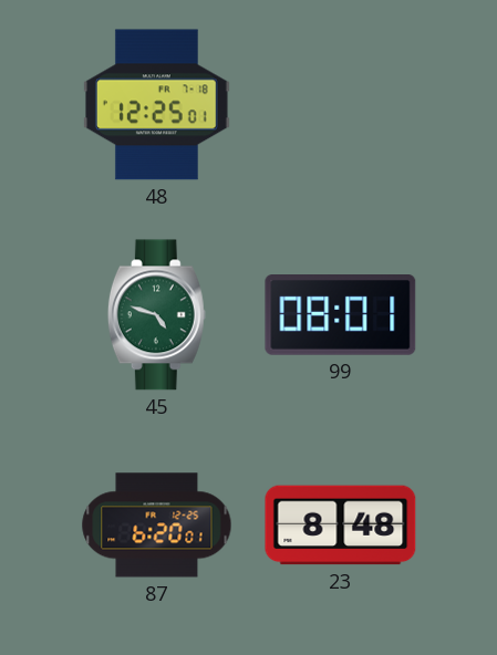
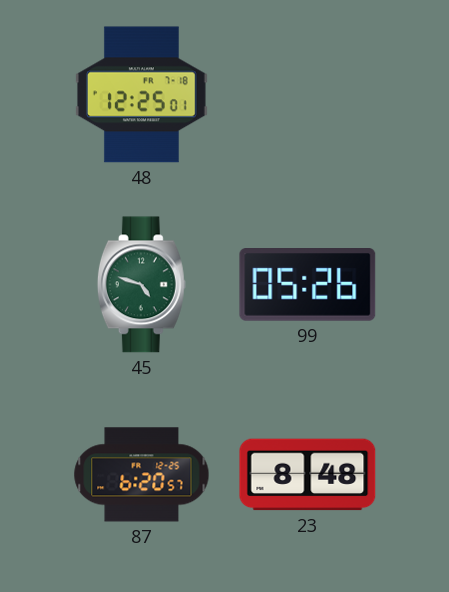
99: 08:01 -> 05:26 (308, 285)
87: 6:20:01 -> 6:20:57 (142, 475)
